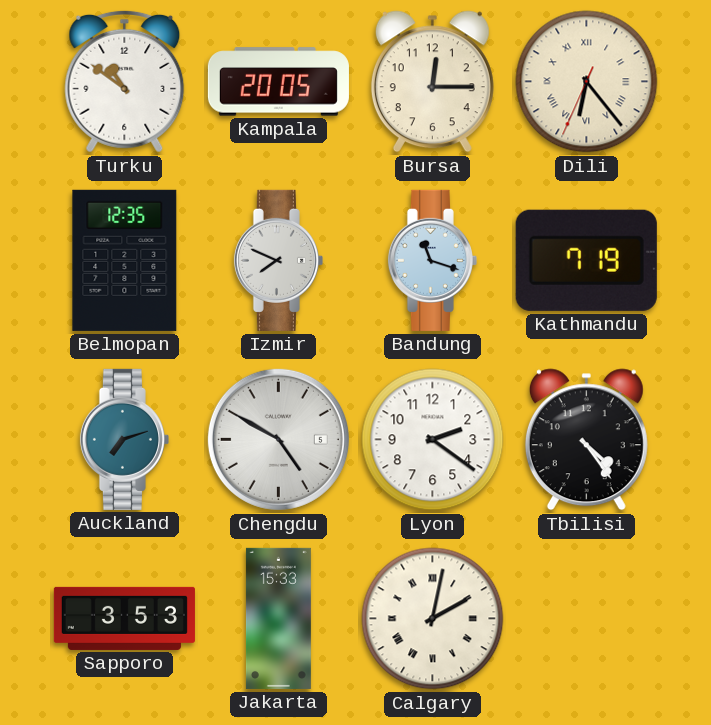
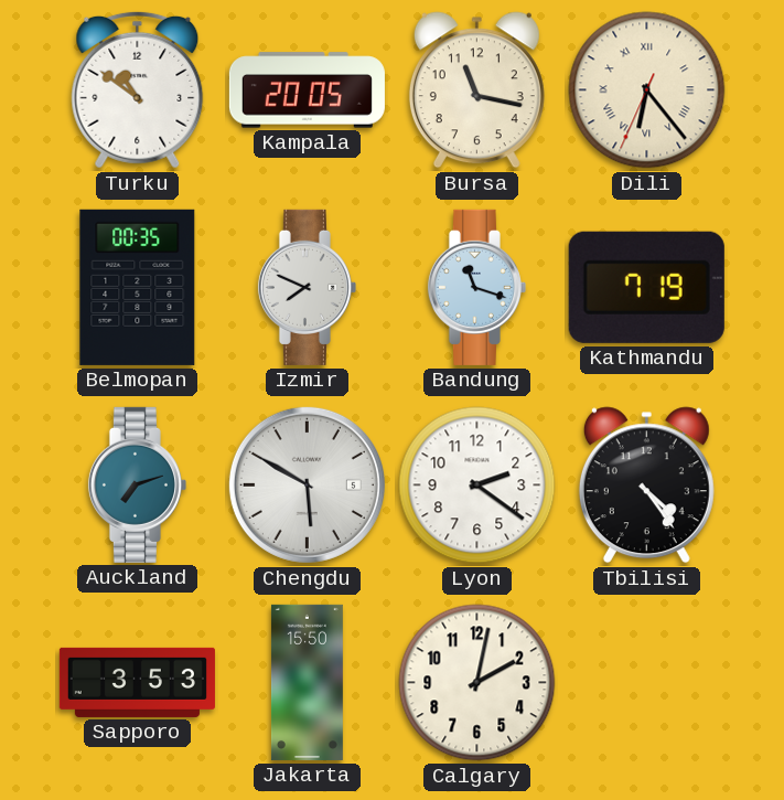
Bursa: 12:15 -> 11:17 (476, 90)
Belmopan: 12:35 -> 00:35 (138, 287)
Chengdu: 4:50 -> 5:50 (307, 484)
Jakarta: 15:33 -> 15:50 (307, 682)
Calgary numerals: Roman -> Arabic (477, 683)
